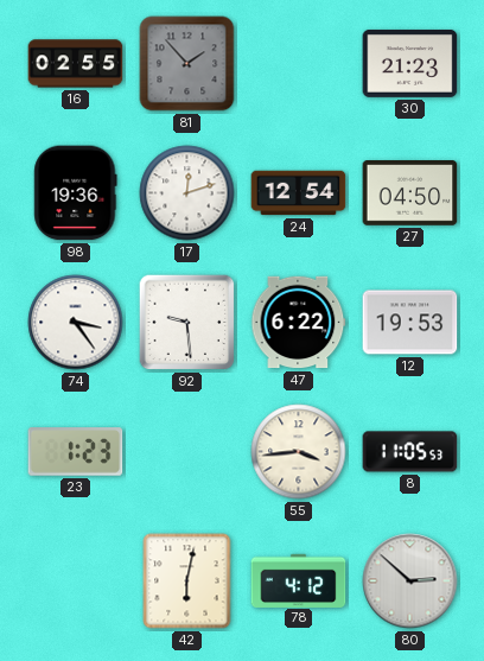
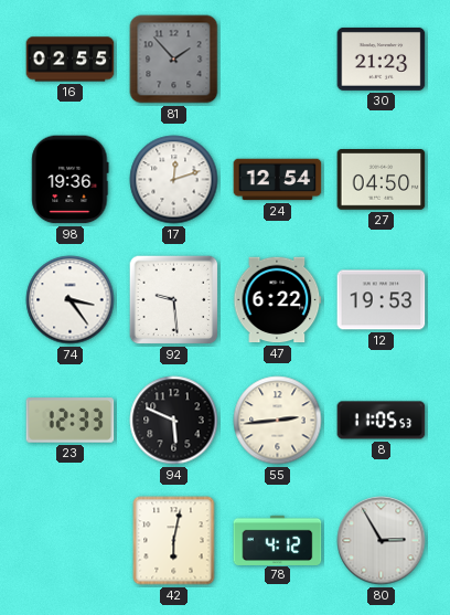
23: 1:23 -> 12:33 (71, 421)
94: none -> 5:49 (174, 421)
55: 3:44 -> 2:44 (278, 421)
80: 2:52 -> 2:55 (382, 541)
